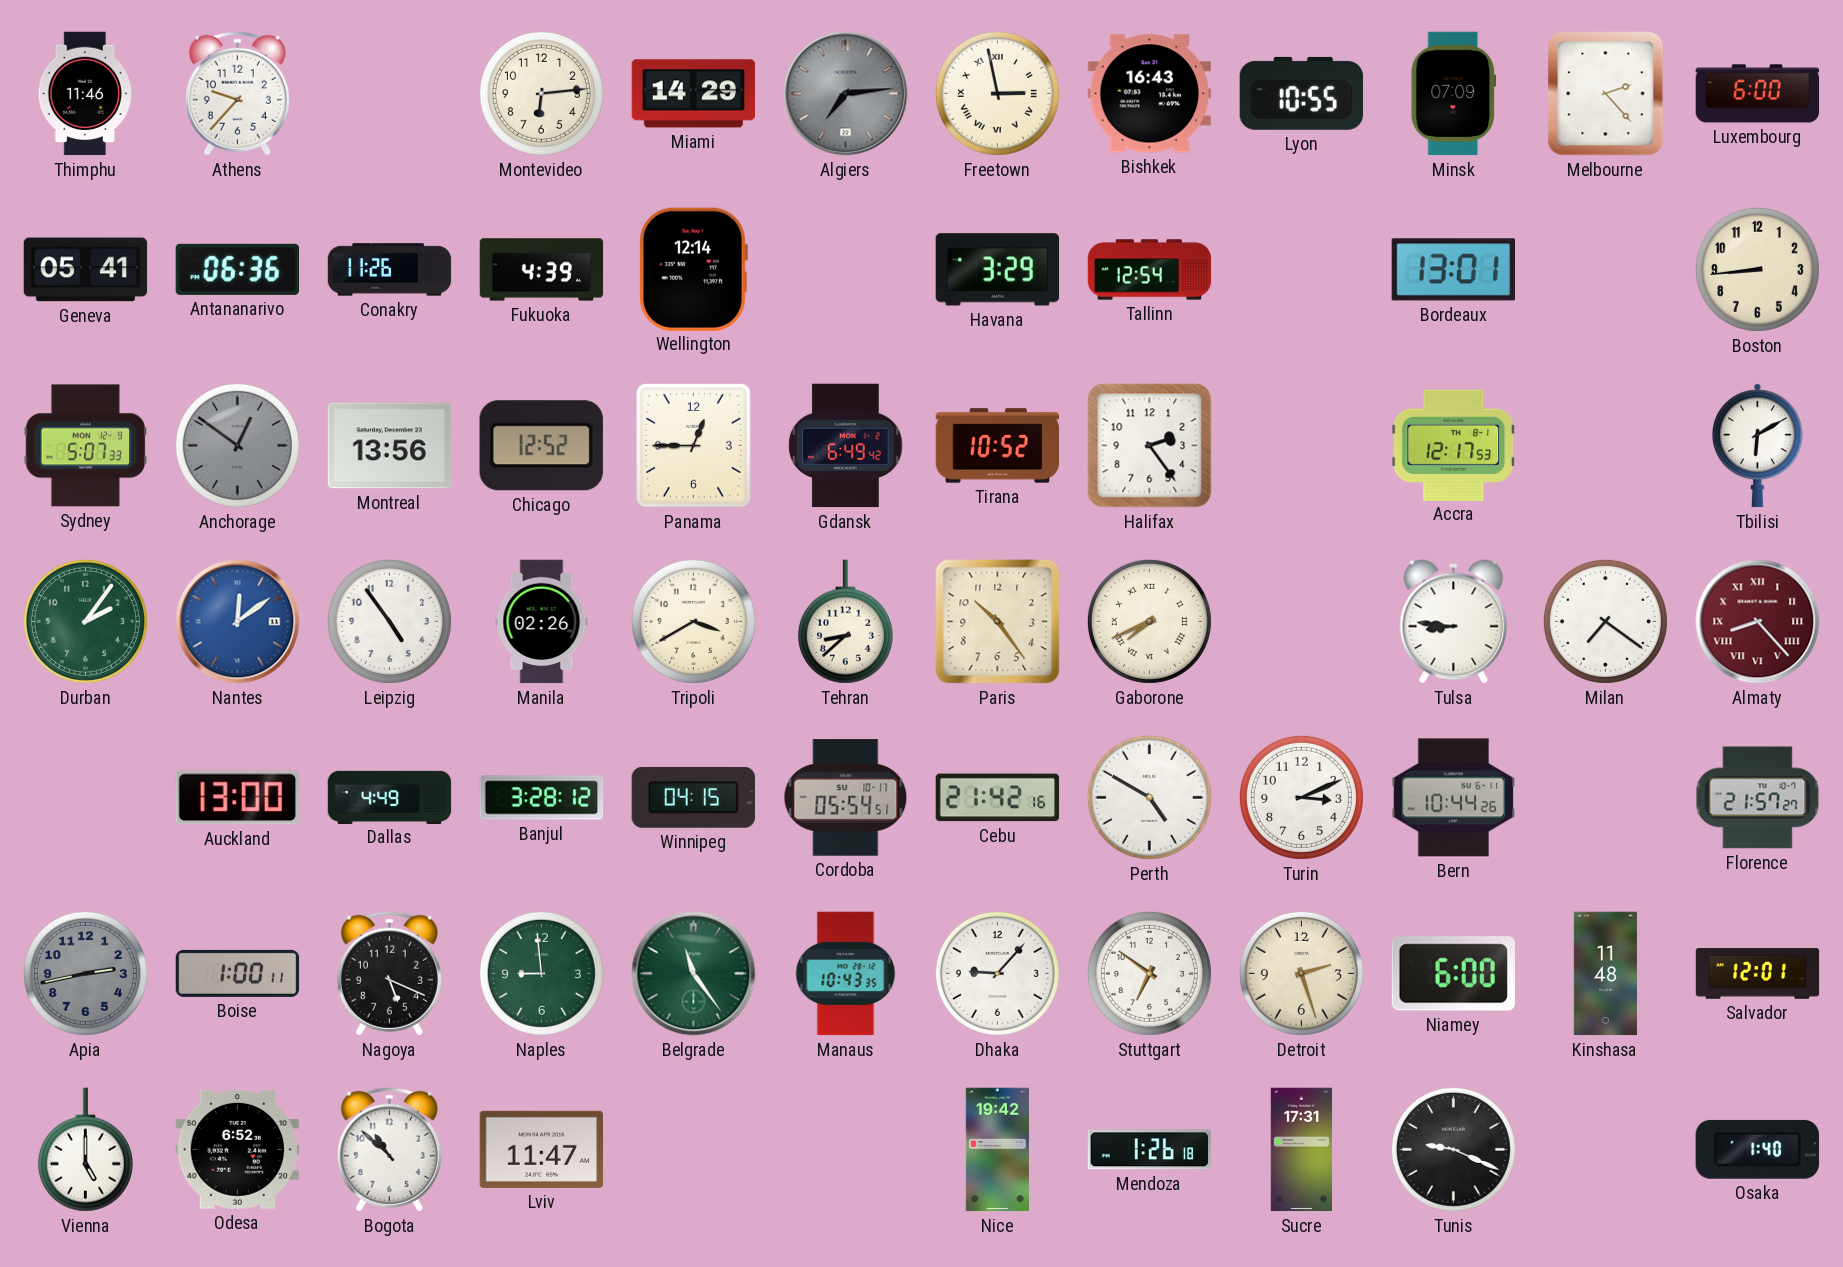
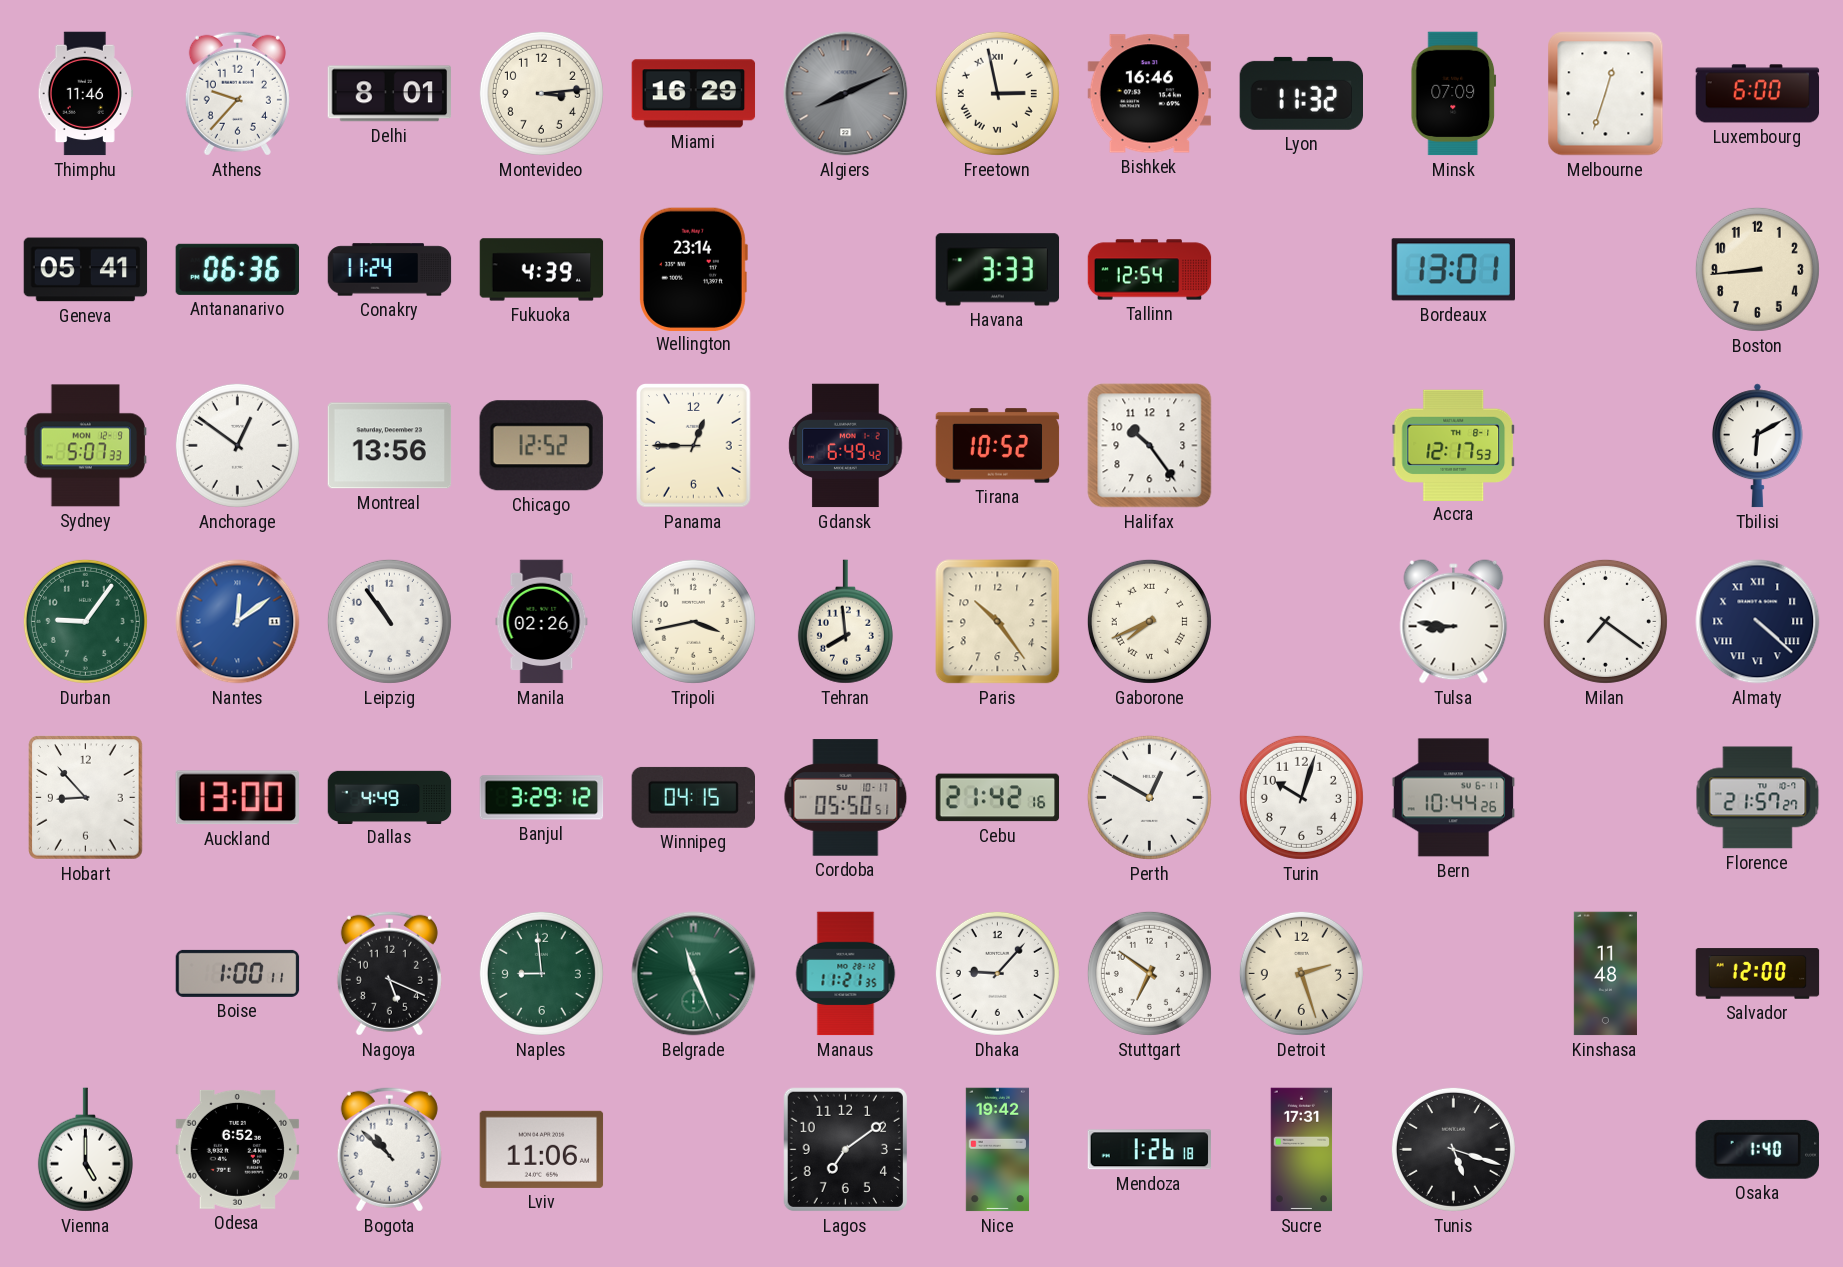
Delhi: none -> 8:01 (389, 94)
Montevideo: 6:14 -> 3:14 (541, 93)
Miami: 14:29 -> 16:29 (694, 94)
Algiers: 7:14 -> 8:11 (846, 94)
Bishkek: 16:43 -> 16:46 (1150, 94)
Lyon: 10:55 -> 11:32 (1301, 93)
Melbourne: 2:23 -> 12:33 (1606, 94)
Conakry: 11:26 -> 11:24 (390, 270)
Wellington: 12:14 -> 23:14 (693, 269)
Havana: 3:29 -> 3:33 (998, 270)
Anchorage dial: grey -> white (237, 445)
Halifax: 2:24 -> 10:24 (1150, 446)
Durban: 2:06 -> 9:06 (85, 621)
Leipzig: 4:54 -> 10:54 (389, 621)
Tripoli: 3:40 -> 3:43 (693, 621)
Tehran: 8:38 -> 7:59 (845, 622)
Almaty: 8:23 -> 4:22 (1758, 622)
Almaty dial: burgundy -> navy (1758, 622)
Hobart: none -> 8:53 (86, 798)
Banjul: 3:28 -> 3:29 (542, 798)
Cordoba: 05:54 -> 05:50 (846, 798)
Perth: 4:50 -> 12:50 (1149, 797)
Turin: 3:11 -> 10:03 (1301, 797)
Apia: 2:43 -> none (85, 973)
Belgrade: 11:24 -> 11:26 (694, 974)
Manaus: 10:43 -> 11:21 (846, 974)
Niamey: 6:00 -> none (1453, 974)
Salvador: 12:01 -> 12:00 (1758, 974)
Lviv: 11:47 -> 11:06 (542, 1149)
Lagos: none -> 7:09 (845, 1149)
Tunis: 9:19 -> 5:18 (1453, 1149)
